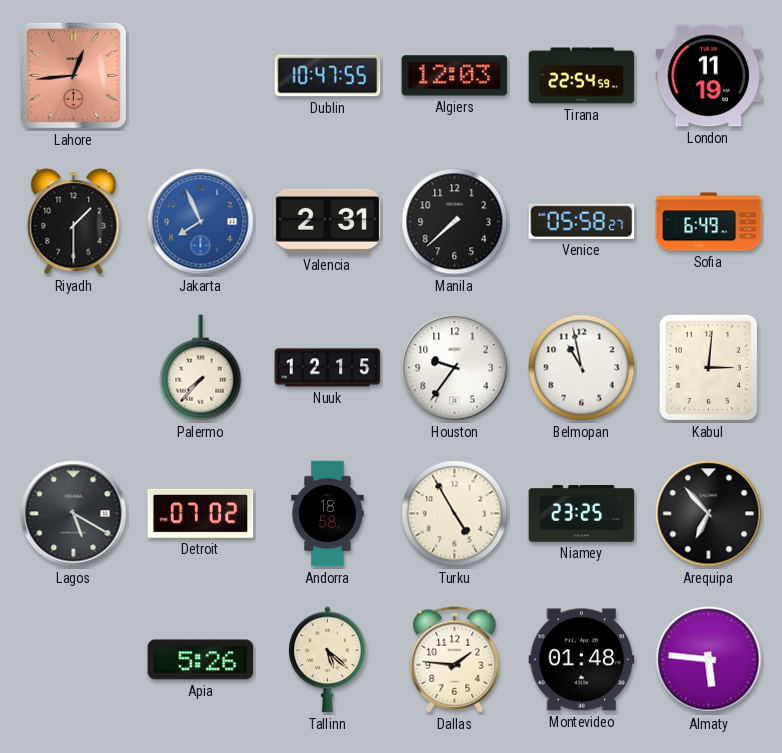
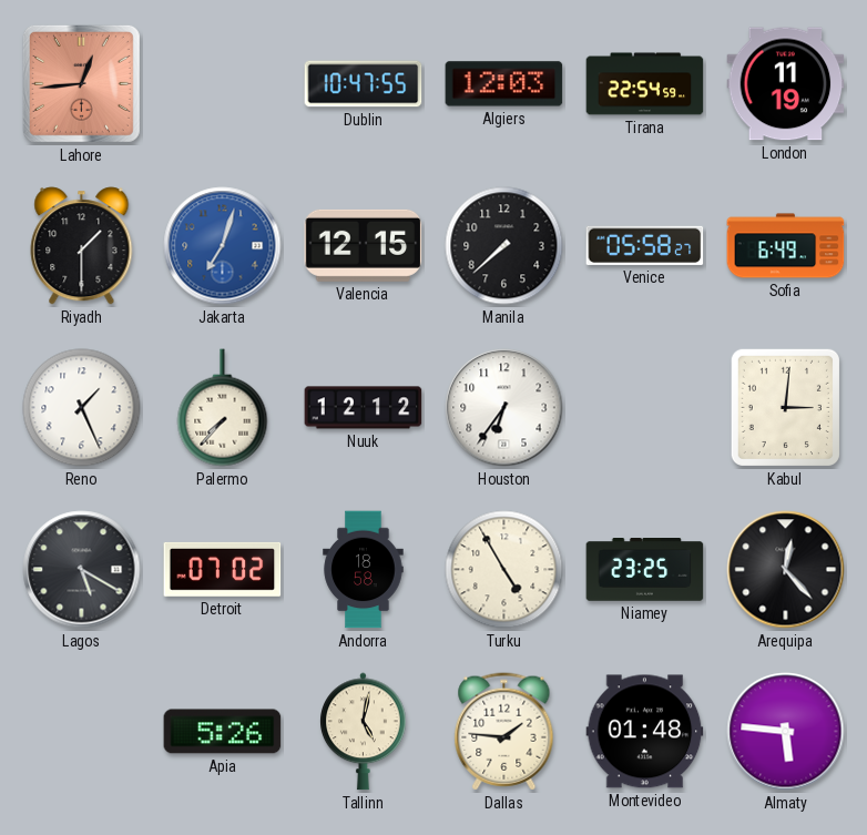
Jakarta: 7:56 -> 7:03 (223, 246)
Valencia: 2:31 -> 12:15 (364, 245)
Reno: none -> 1:26 (82, 408)
Nuuk: 12:15 -> 12:12 (364, 408)
Houston: 9:36 -> 6:36 (504, 408)
Belmopan: 10:58 -> none (582, 368)
Arequipa: 6:53 -> 12:23 (786, 570)
Tallinn: 5:22 -> 5:02 (364, 732)
